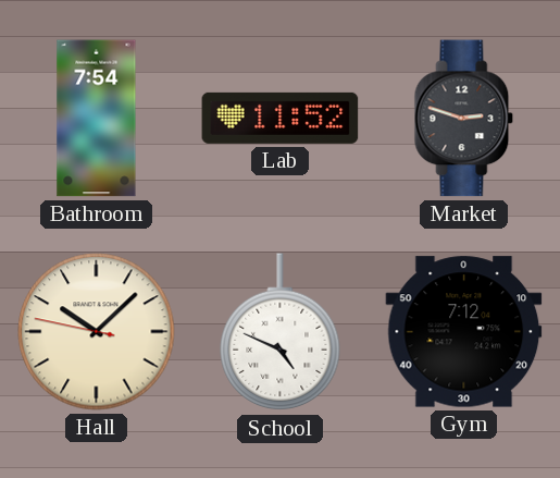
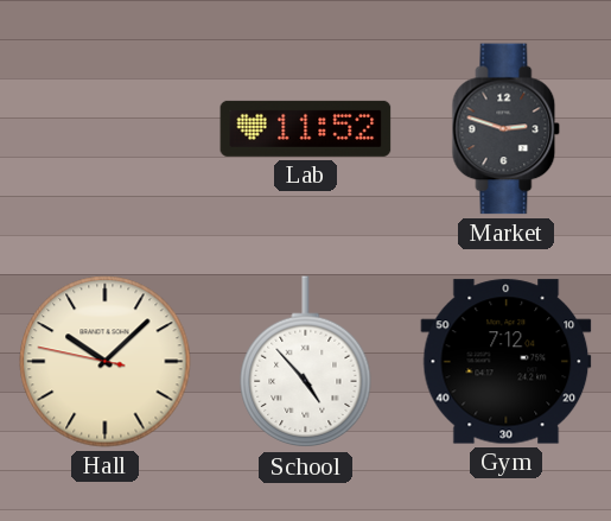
Bathroom: 7:54 -> none (97, 119)
School: 4:49 -> 4:53 (306, 362)
